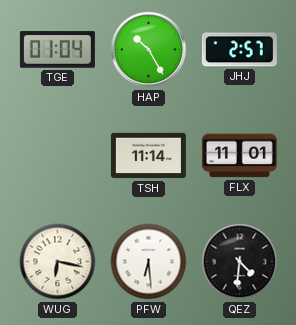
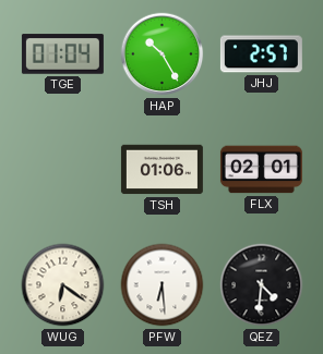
TSH: 11:14 -> 01:06 (161, 170)
FLX: 11:01 -> 02:01 (261, 170)
WUG: 6:17 -> 6:21 (63, 285)
